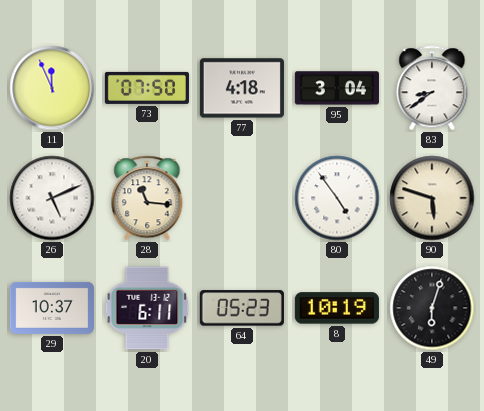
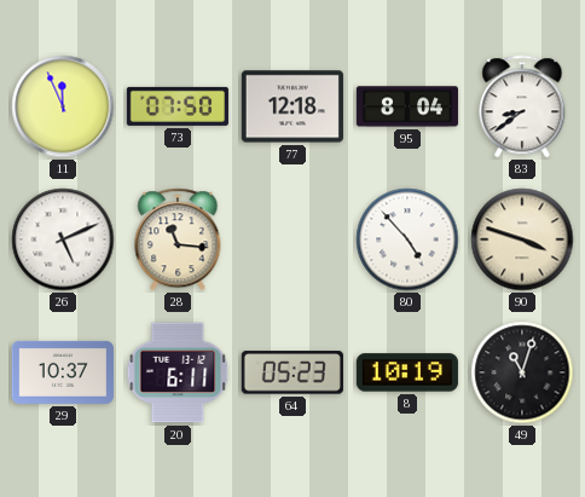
77: 4:18 -> 12:18 (292, 106)
95: 3:04 -> 8:04 (407, 106)
80: 4:54 -> 4:53 (407, 239)
90: 5:48 -> 3:48 (522, 239)
49: 6:03 -> 11:03 (522, 372)
